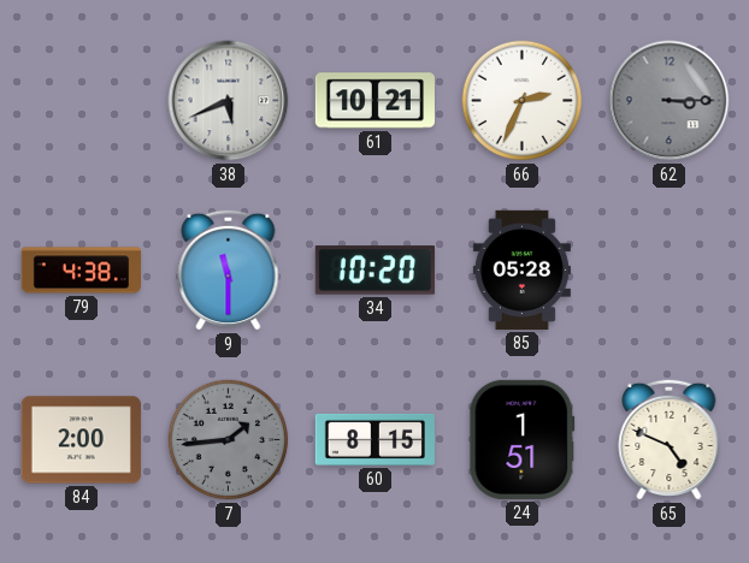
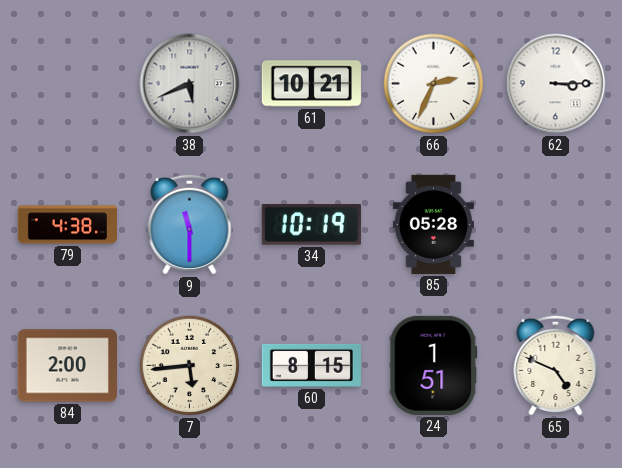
62 dial: grey -> white (556, 84)
34: 10:20 -> 10:19 (311, 225)
7: 1:44 -> 5:44 (190, 366)
7 dial: grey -> cream (190, 366)
